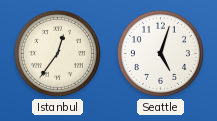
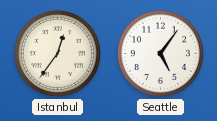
Seattle: 5:03 -> 5:06 (160, 53)
